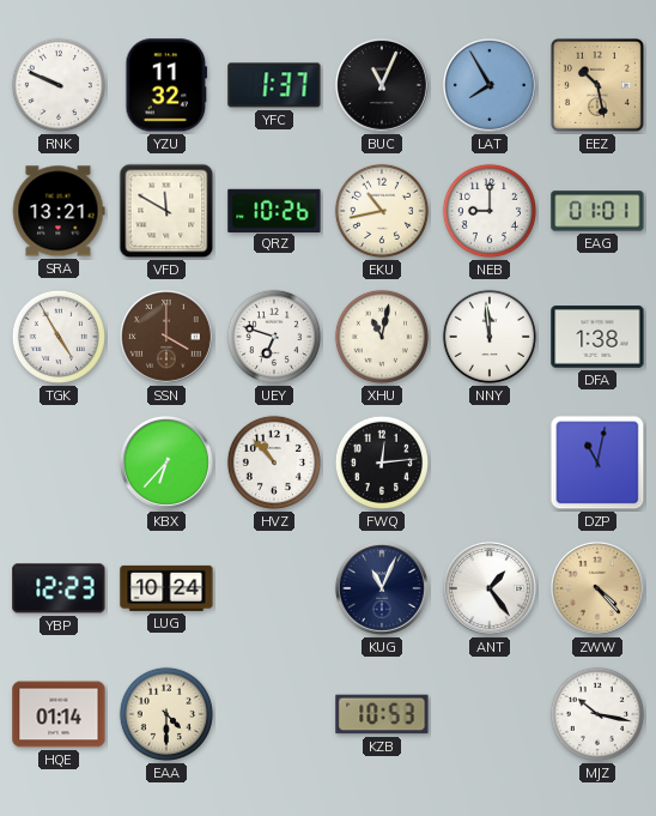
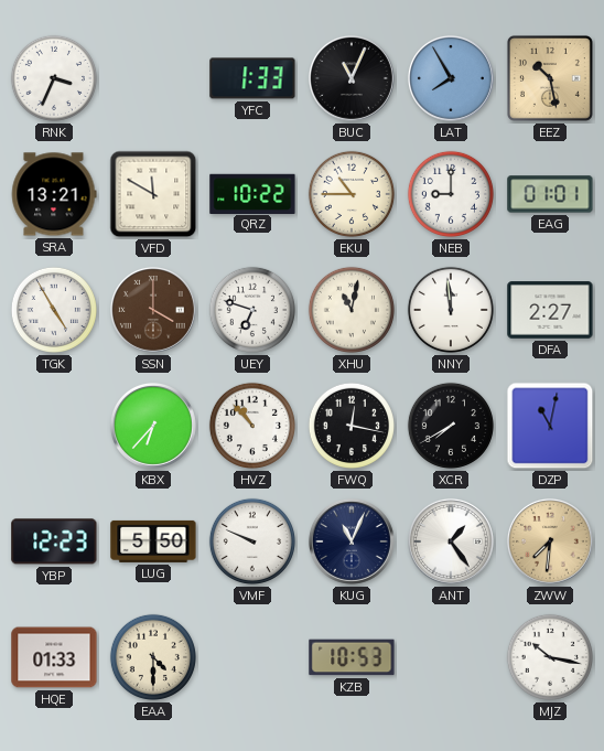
RNK: 9:49 -> 3:34 (54, 78)
YZU: 11:32 -> none (166, 85)
YFC: 1:37 -> 1:33 (252, 78)
QRZ: 10:26 -> 10:22 (252, 193)
EKU: 10:43 -> 10:45 (352, 194)
DFA: 1:38 -> 2:27 (550, 310)
FWQ: 12:14 -> 12:17 (352, 426)
XCR: none -> 7:40 (451, 426)
LUG: 10:24 -> 5:50 (153, 541)
VMF: none -> 9:49 (252, 541)
ZWW: 4:23 -> 7:31 (550, 541)
HQE: 01:14 -> 01:33 (54, 657)
